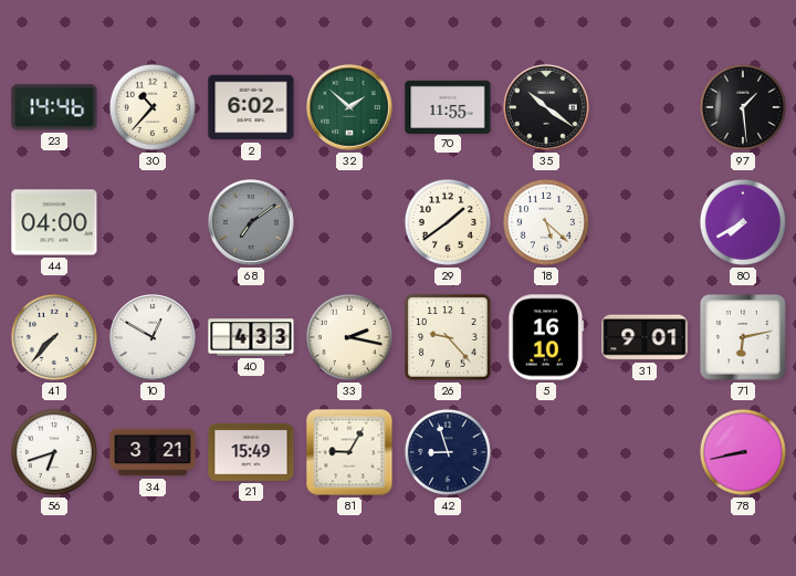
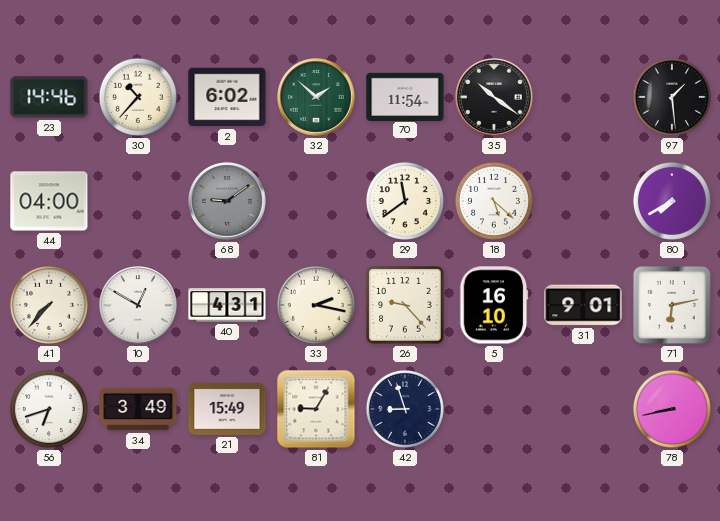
70: 11:55 -> 11:54 (405, 96)
68: 7:09 -> 9:09 (227, 201)
29: 1:39 -> 11:39 (405, 201)
40: 4:33 -> 4:31 (227, 305)
34: 3:21 -> 3:49 (138, 409)
